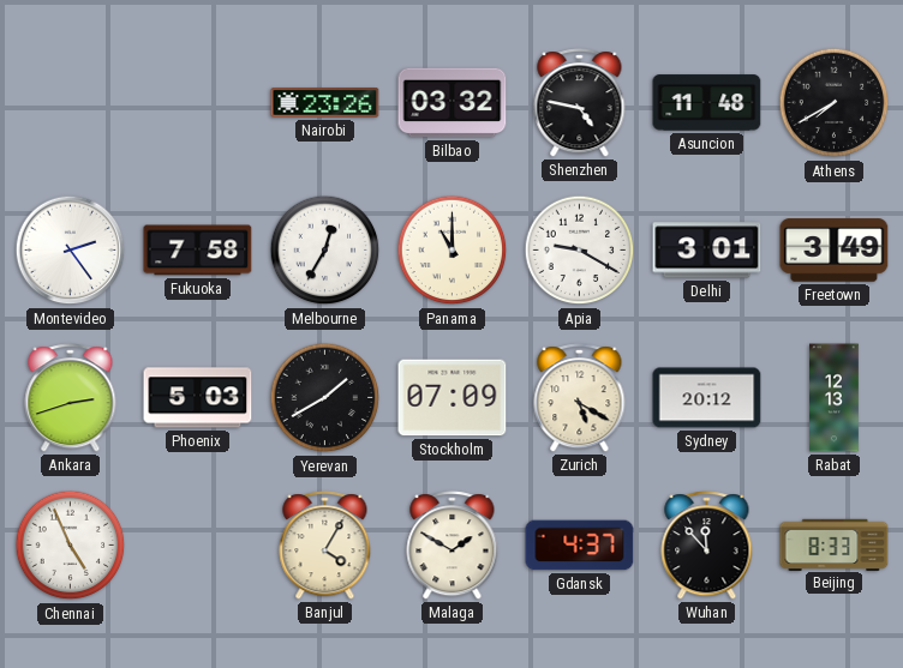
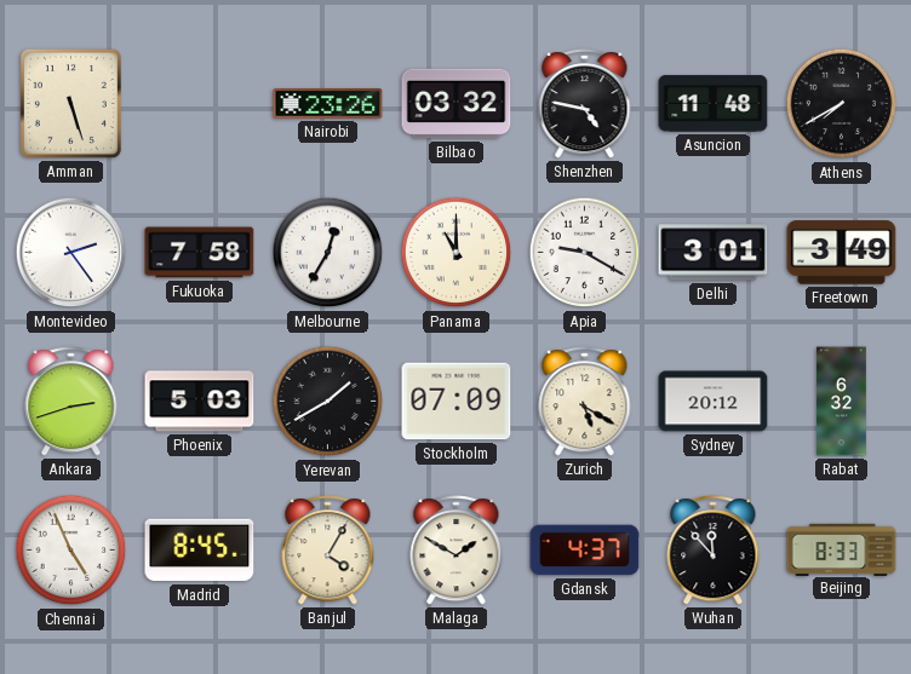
Amman: none -> 5:27 (70, 103)
Rabat: 12:13 -> 6:32 (842, 402)
Madrid: none -> 8:45 (200, 551)
